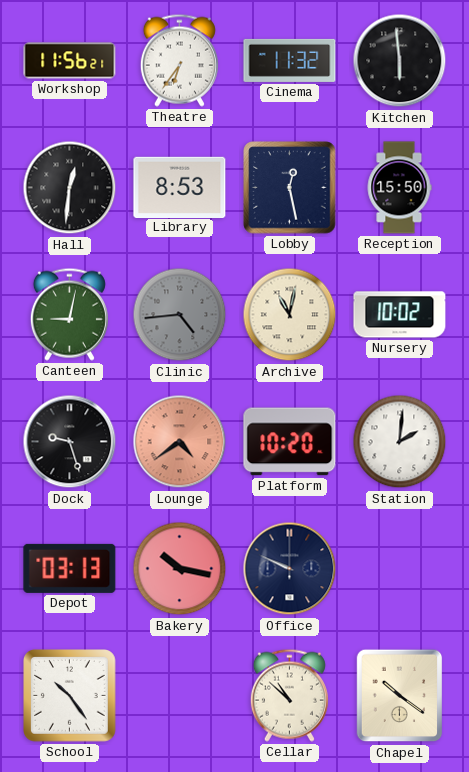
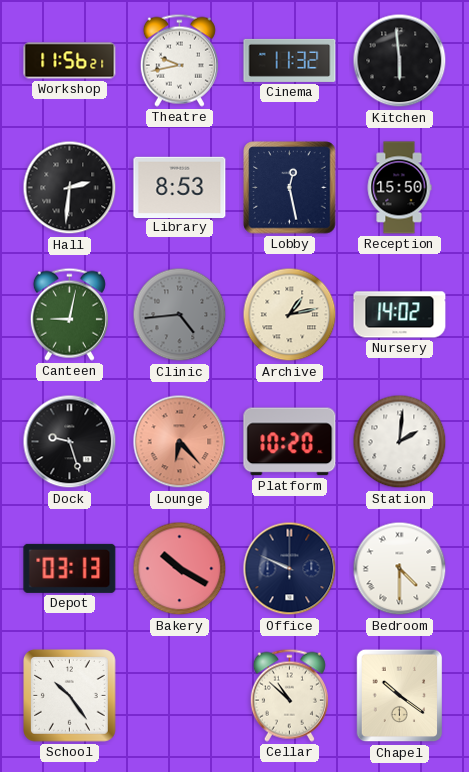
Theatre: 6:36 -> 9:43 (179, 60)
Hall: 12:31 -> 2:31 (70, 188)
Archive: 11:02 -> 1:13 (290, 315)
Nursery: 10:02 -> 14:02 (400, 315)
Lounge: 4:39 -> 6:23 (180, 442)
Bakery: 10:17 -> 10:20 (180, 569)
Bedroom: none -> 4:30 (400, 569)
